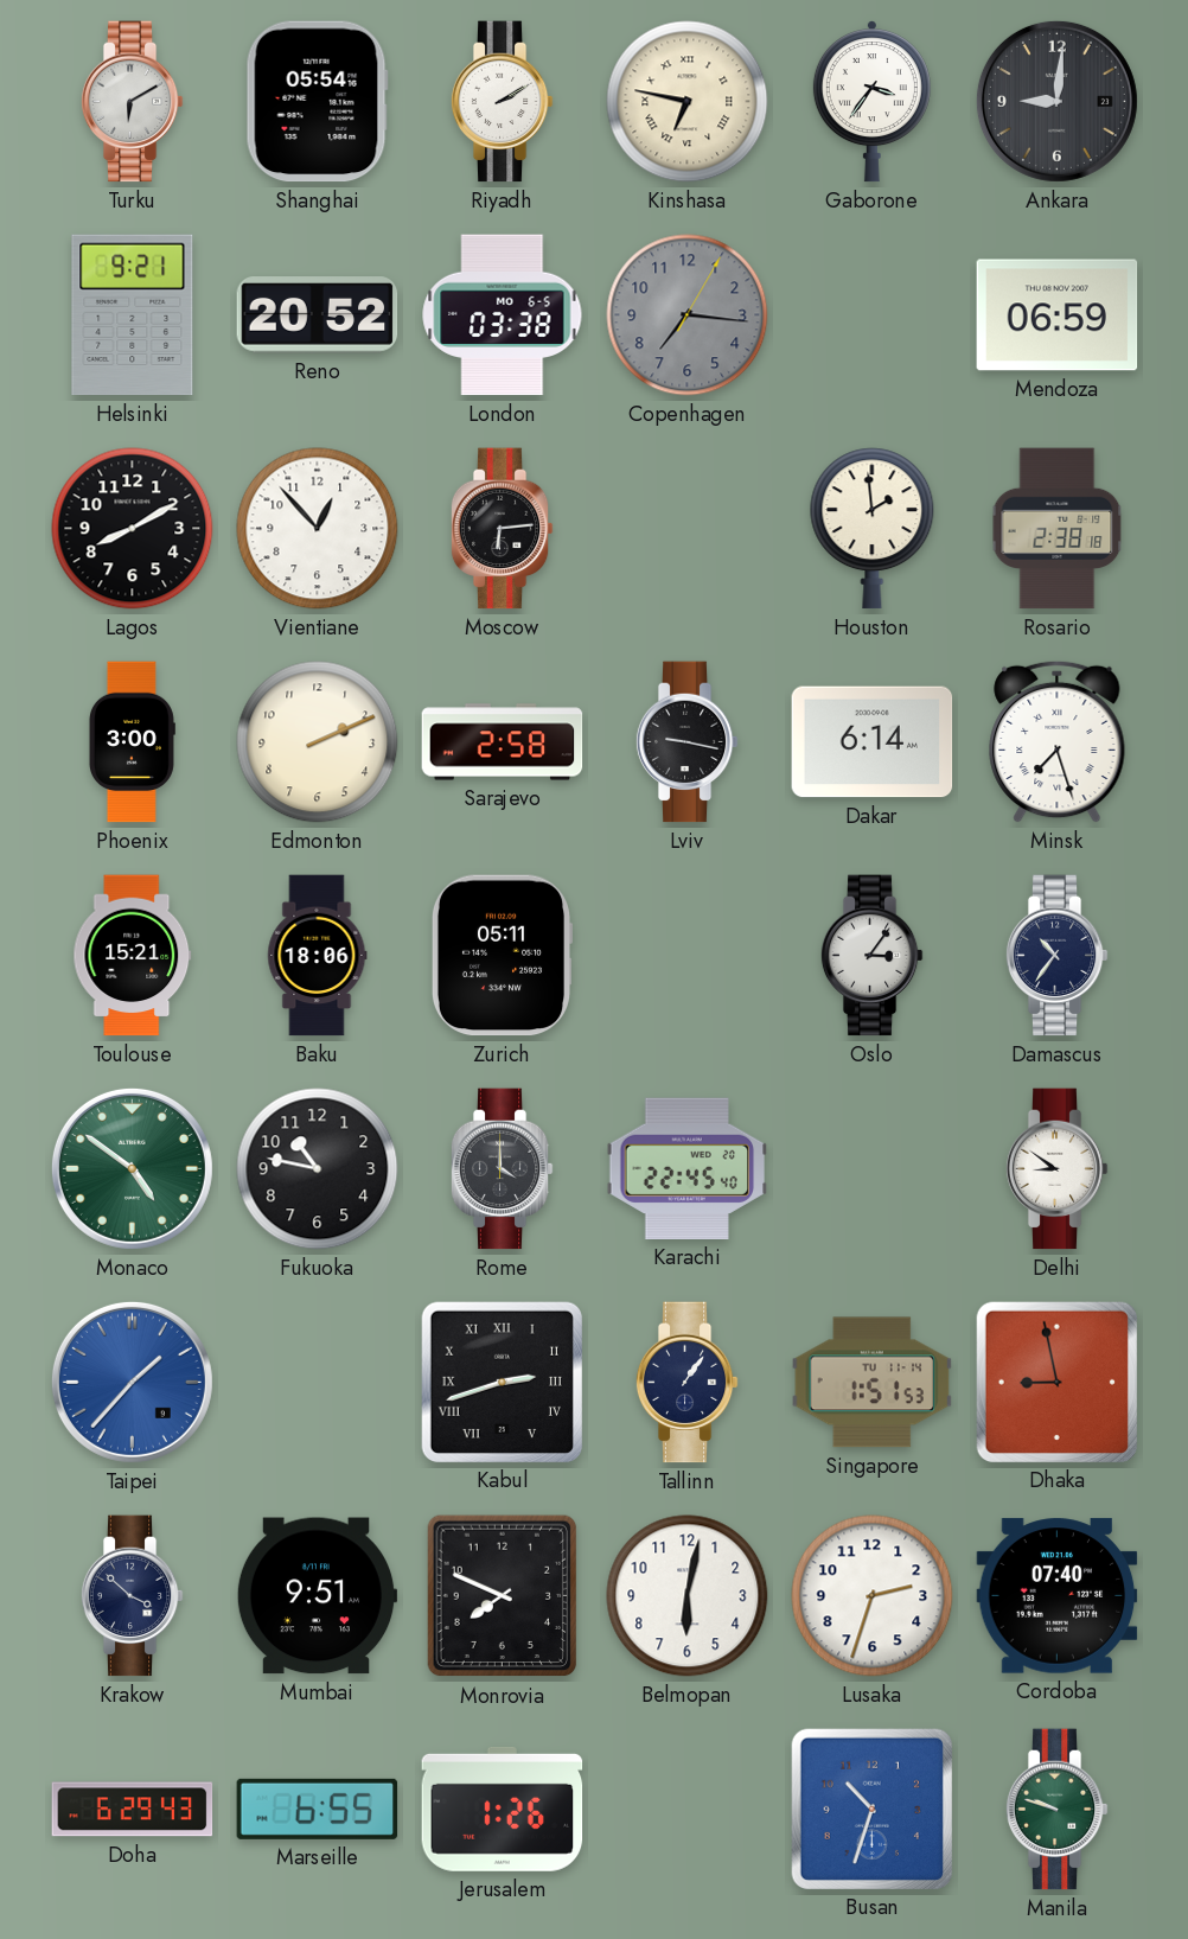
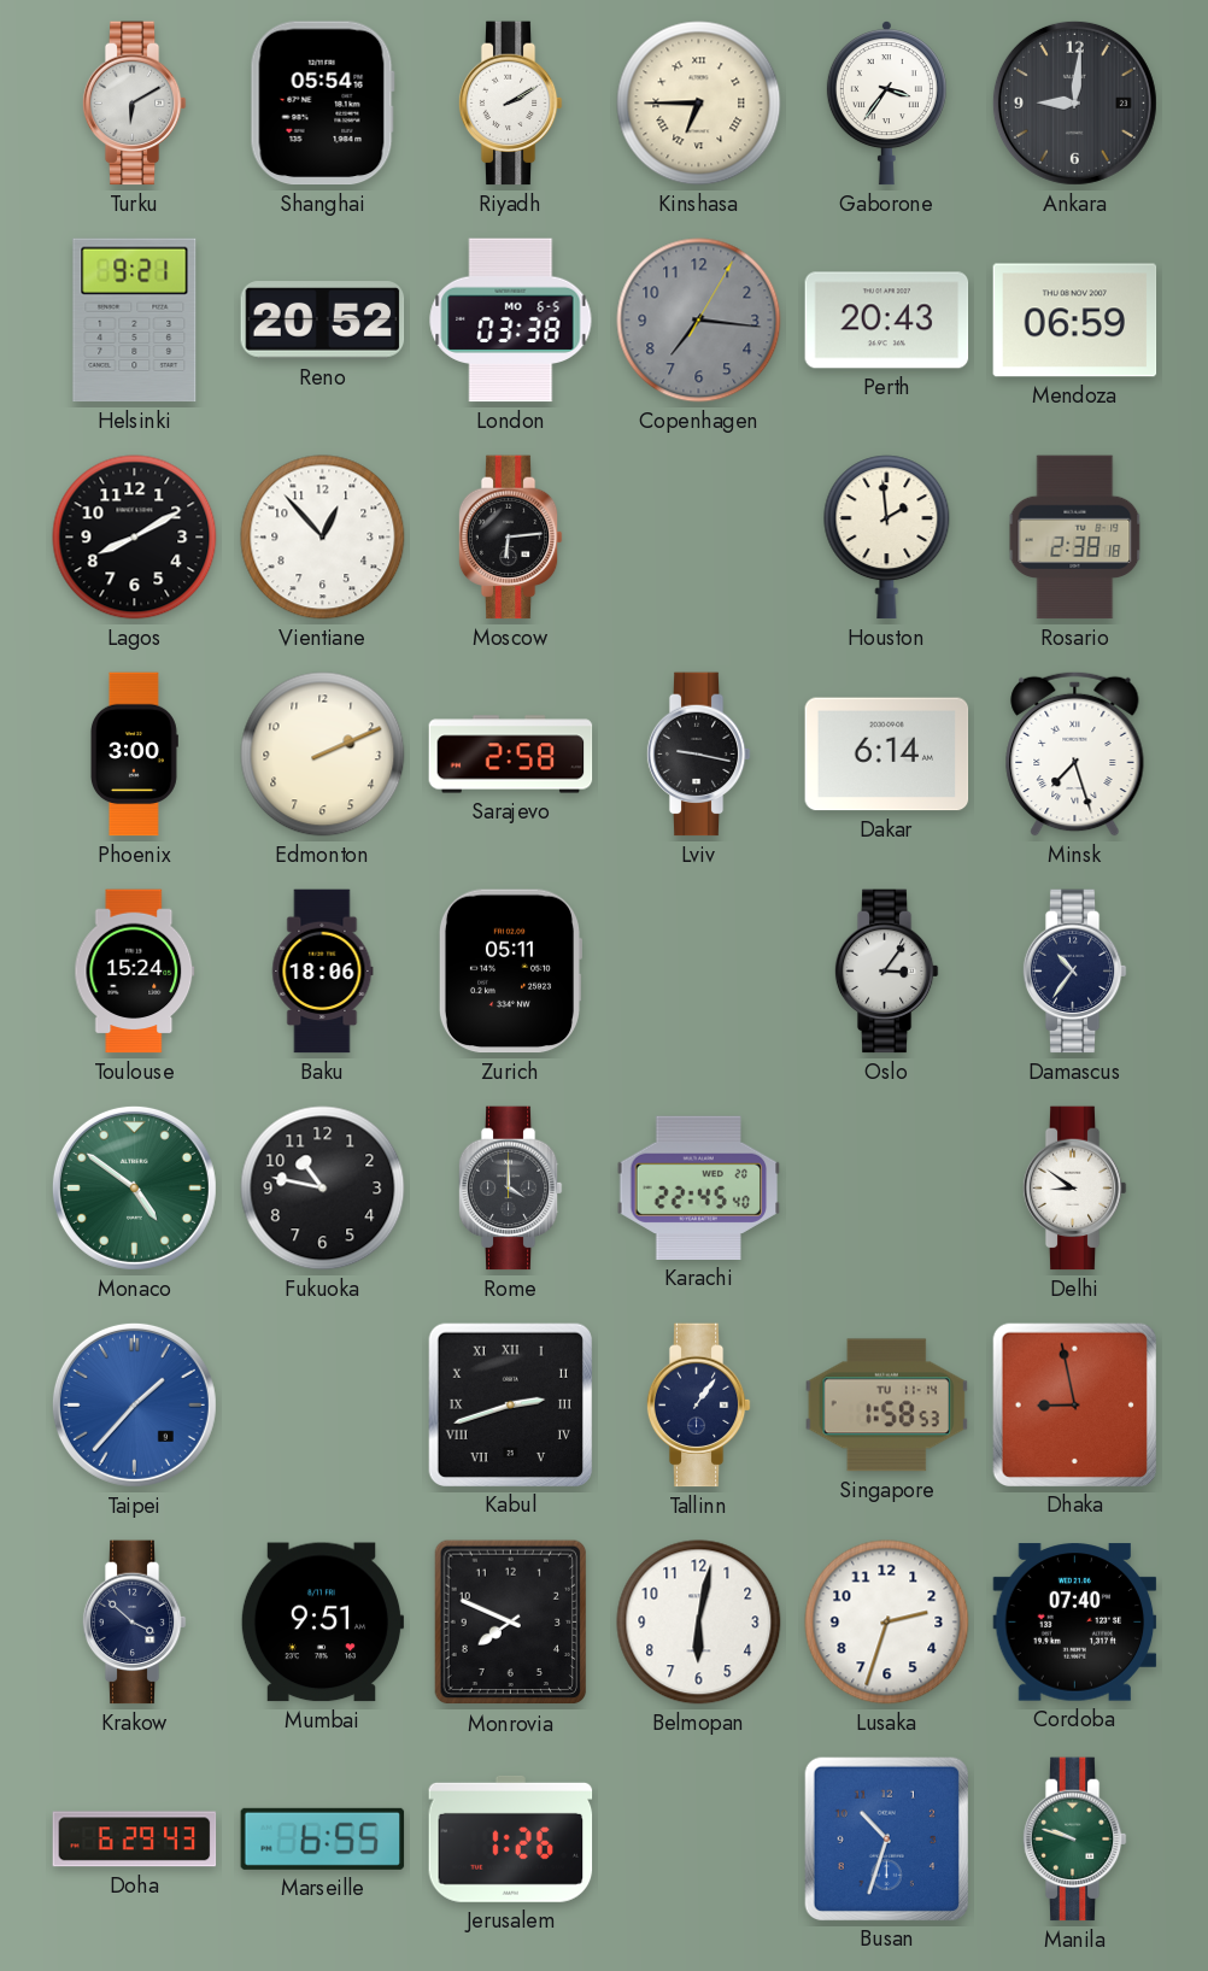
Kinshasa: 6:47 -> 6:45 (699, 104)
Perth: none -> 20:43 (887, 321)
Toulouse: 15:21 -> 15:24 (135, 972)
Singapore: 1:51 -> 1:58 (887, 1406)
